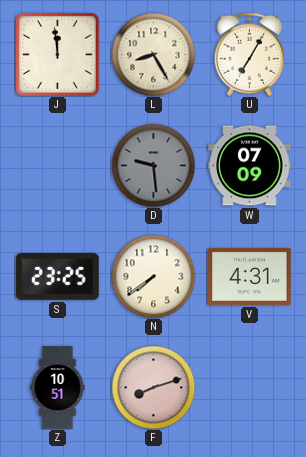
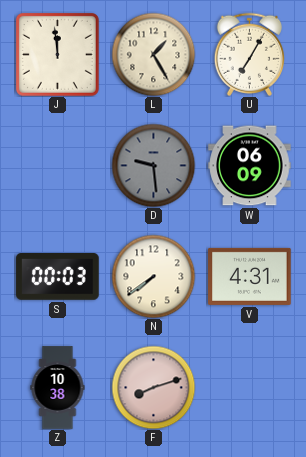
L: 8:25 -> 1:25 (153, 54)
W: 07:09 -> 06:09 (250, 166)
S: 23:25 -> 00:03 (58, 277)
Z: 10:51 -> 10:38 (58, 388)
